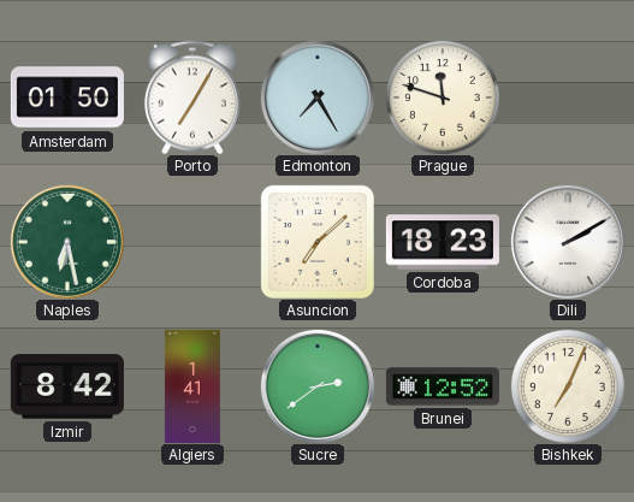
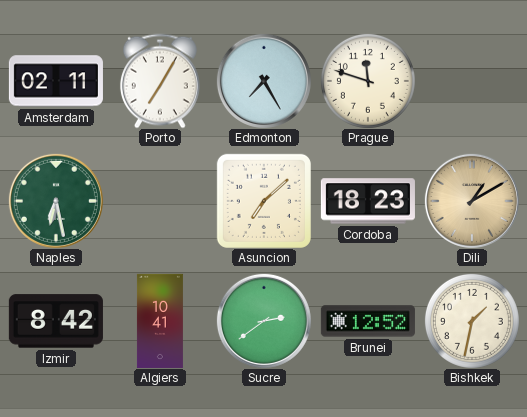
Amsterdam: 01:50 -> 02:11 (56, 81)
Dili: 2:10 -> 1:10 (472, 201)
Dili dial: white -> champagne (472, 201)
Algiers: 1:41 -> 10:41 (160, 321)
Bishkek: 7:04 -> 1:32 (472, 321)
